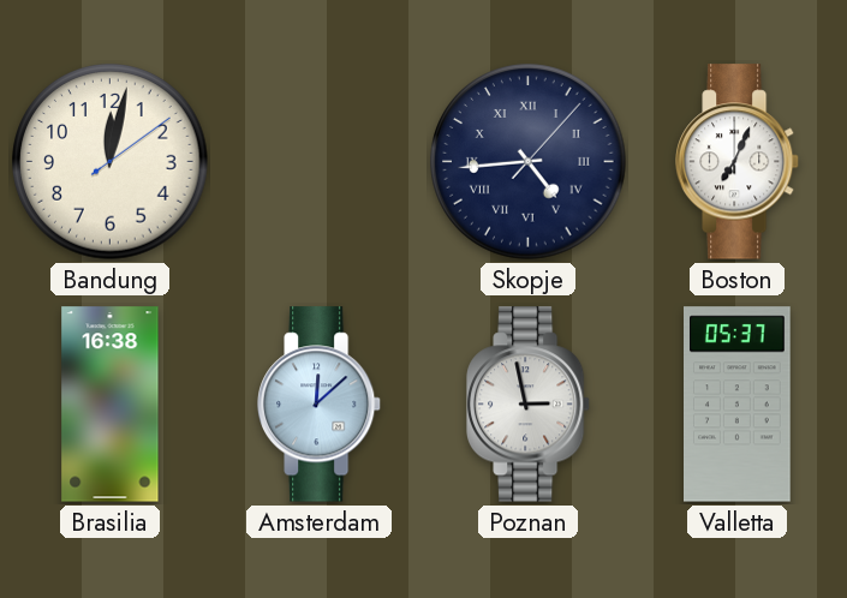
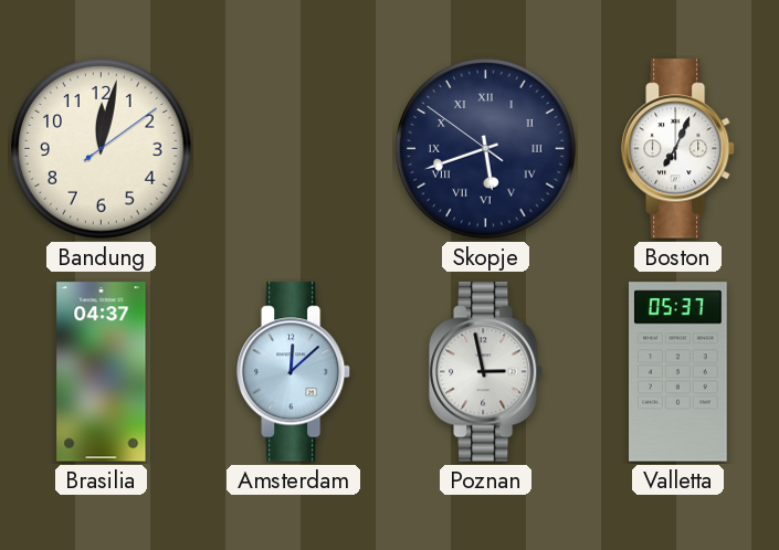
Skopje: 4:44 -> 5:41 (486, 149)
Brasilia: 16:38 -> 04:37 (102, 372)
